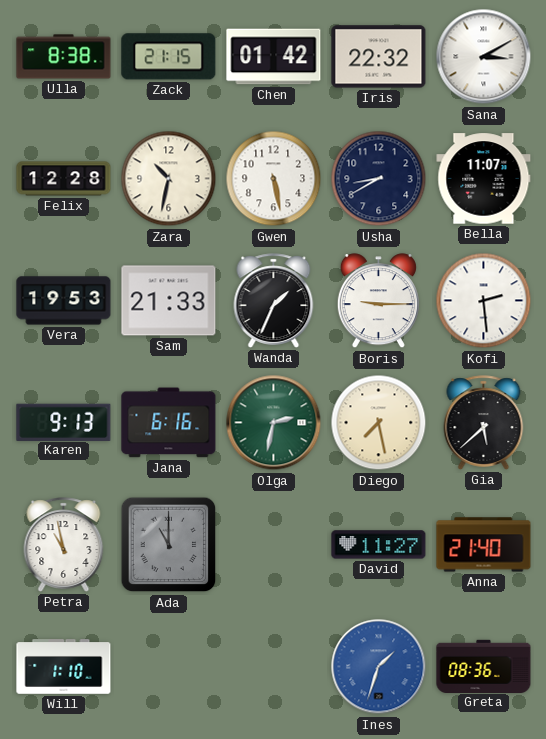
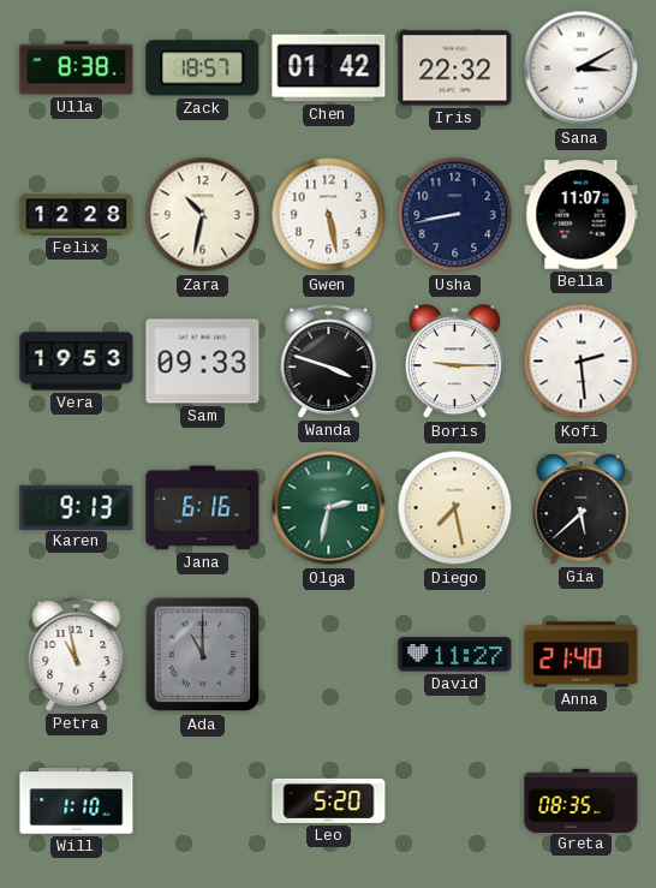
Zack: 21:15 -> 18:57 (203, 68)
Usha: 8:40 -> 8:43 (455, 215)
Sam: 21:33 -> 09:33 (203, 362)
Wanda: 1:34 -> 3:48 (329, 362)
Leo: none -> 5:20 (329, 800)
Ines: 1:33 -> none (379, 667)
Greta: 08:36 -> 08:35 (582, 800)
